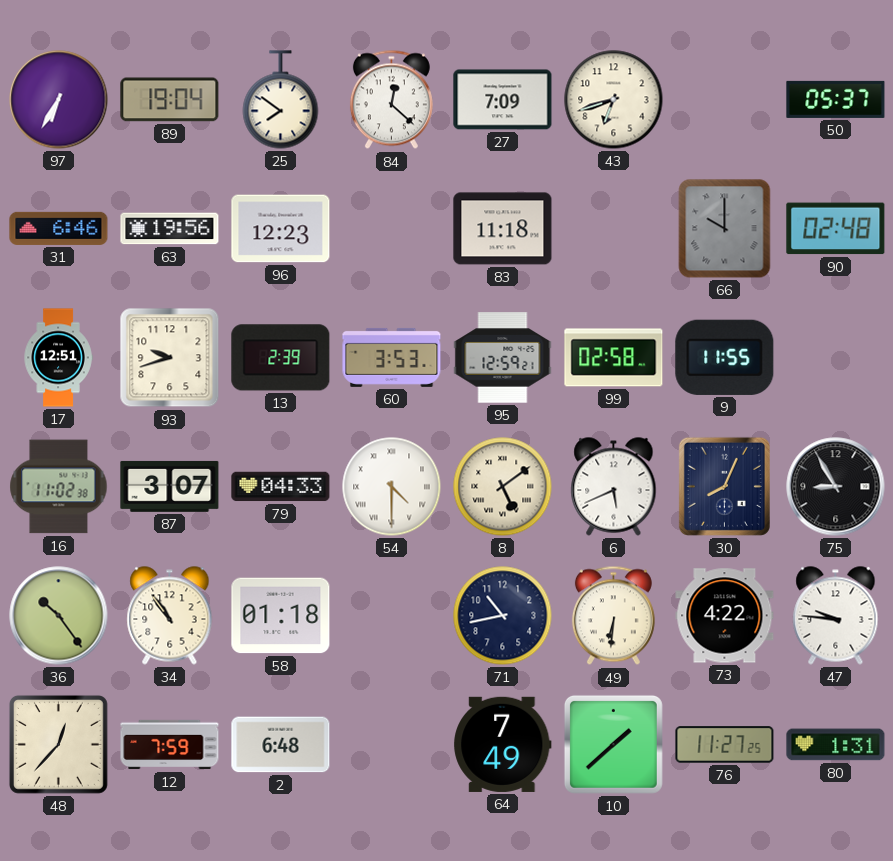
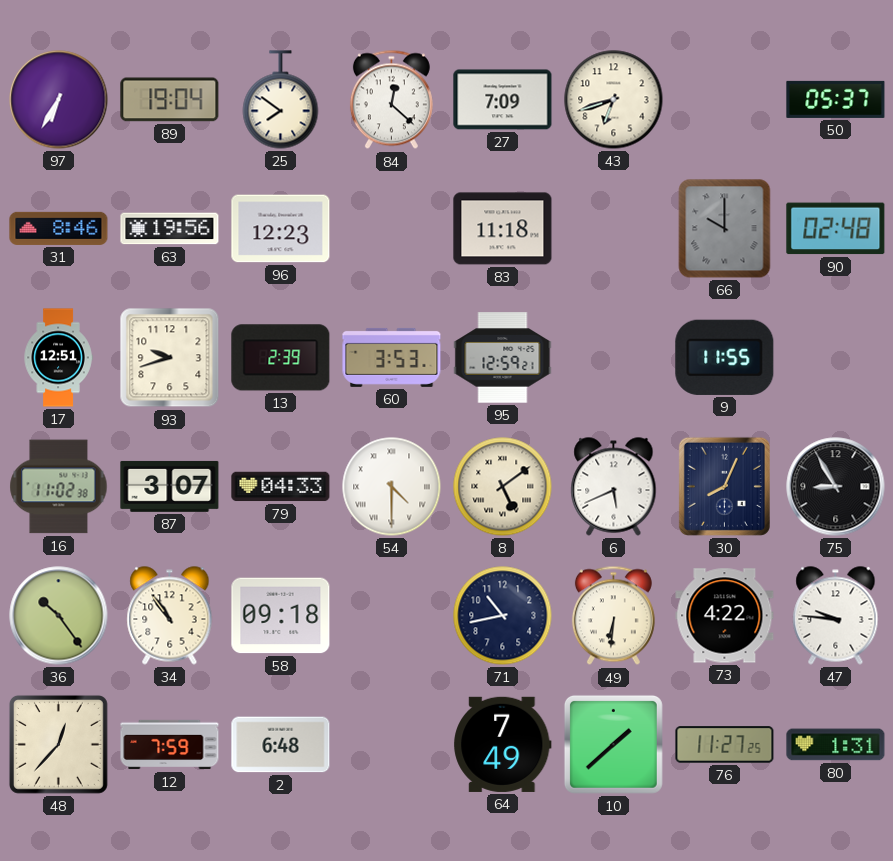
31: 6:46 -> 8:46 (59, 228)
99: 02:58 -> none (614, 358)
58: 01:18 -> 09:18 (281, 616)
